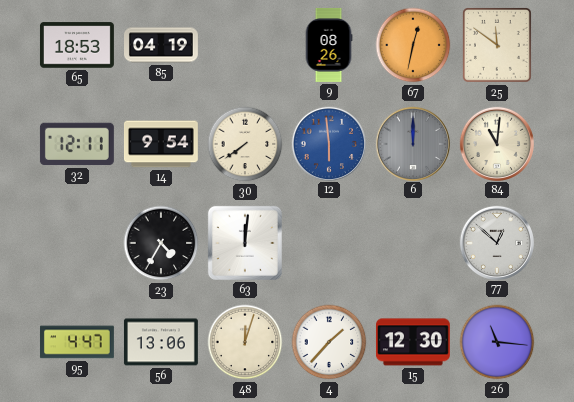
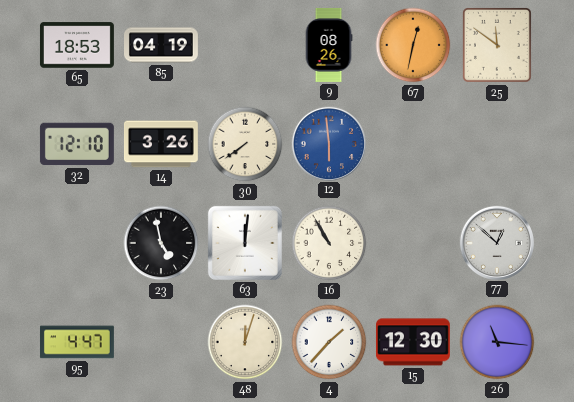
32: 12:11 -> 12:10 (77, 144)
14: 9:54 -> 3:26 (161, 144)
6: 12:00 -> none (412, 143)
84: 11:01 -> none (496, 143)
23: 4:35 -> 4:58 (161, 243)
16: none -> 10:55 (329, 243)
56: 13:06 -> none (161, 342)
